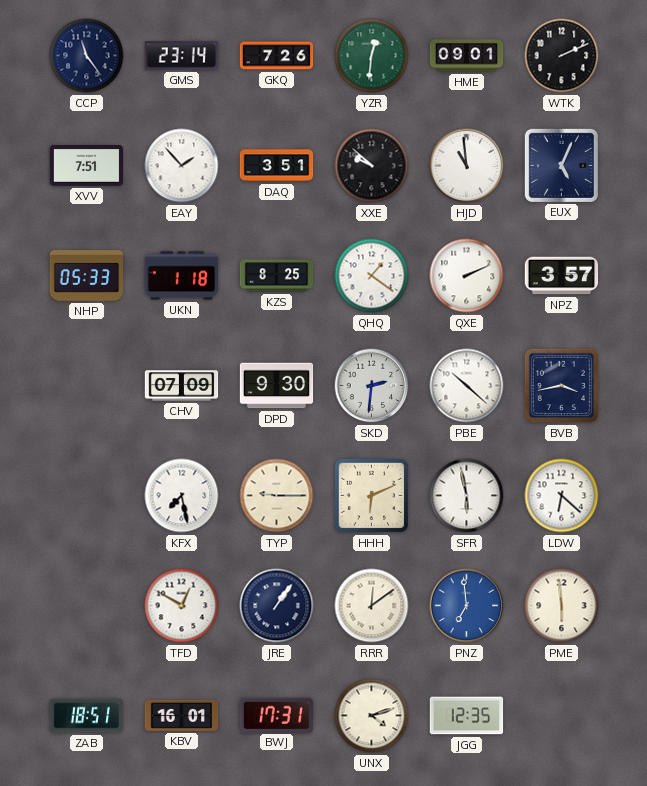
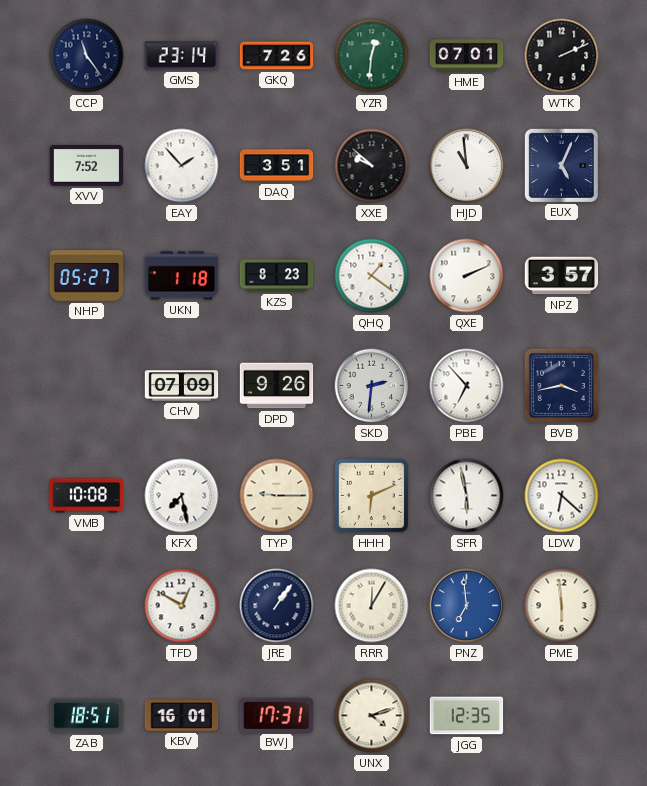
HME: 09:01 -> 07:01 (467, 56)
XVV: 7:51 -> 7:52 (87, 165)
NHP: 05:33 -> 05:27 (87, 276)
KZS: 8:25 -> 8:23 (277, 276)
DPD: 9:30 -> 9:26 (277, 386)
PBE: 10:22 -> 6:53 (467, 386)
VMB: none -> 10:08 (87, 496)
RRR: 12:09 -> 12:05 (372, 606)
